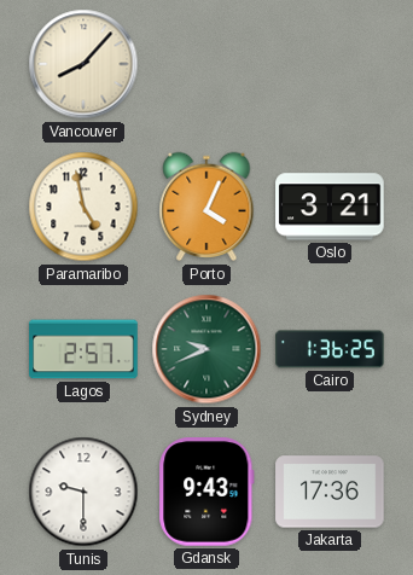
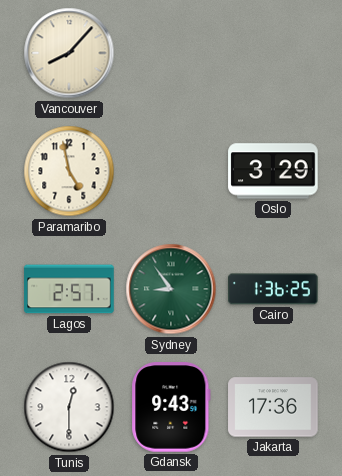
Porto: 4:04 -> none (206, 207)
Oslo: 3:21 -> 3:29 (273, 171)
Sydney: 9:41 -> 8:54 (171, 289)
Tunis: 9:30 -> 12:30 (69, 407)
